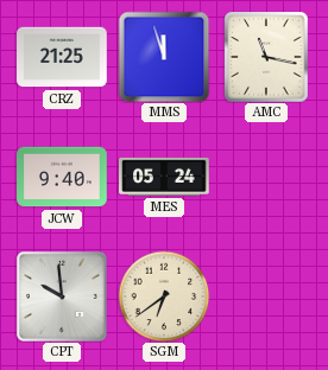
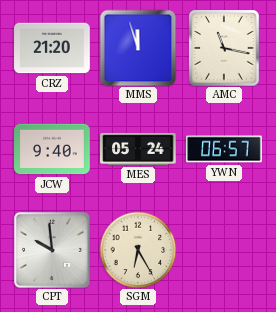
CRZ: 21:25 -> 21:20 (52, 48)
YWN: none -> 06:57 (224, 149)
SGM: 6:39 -> 6:25 (138, 250)
